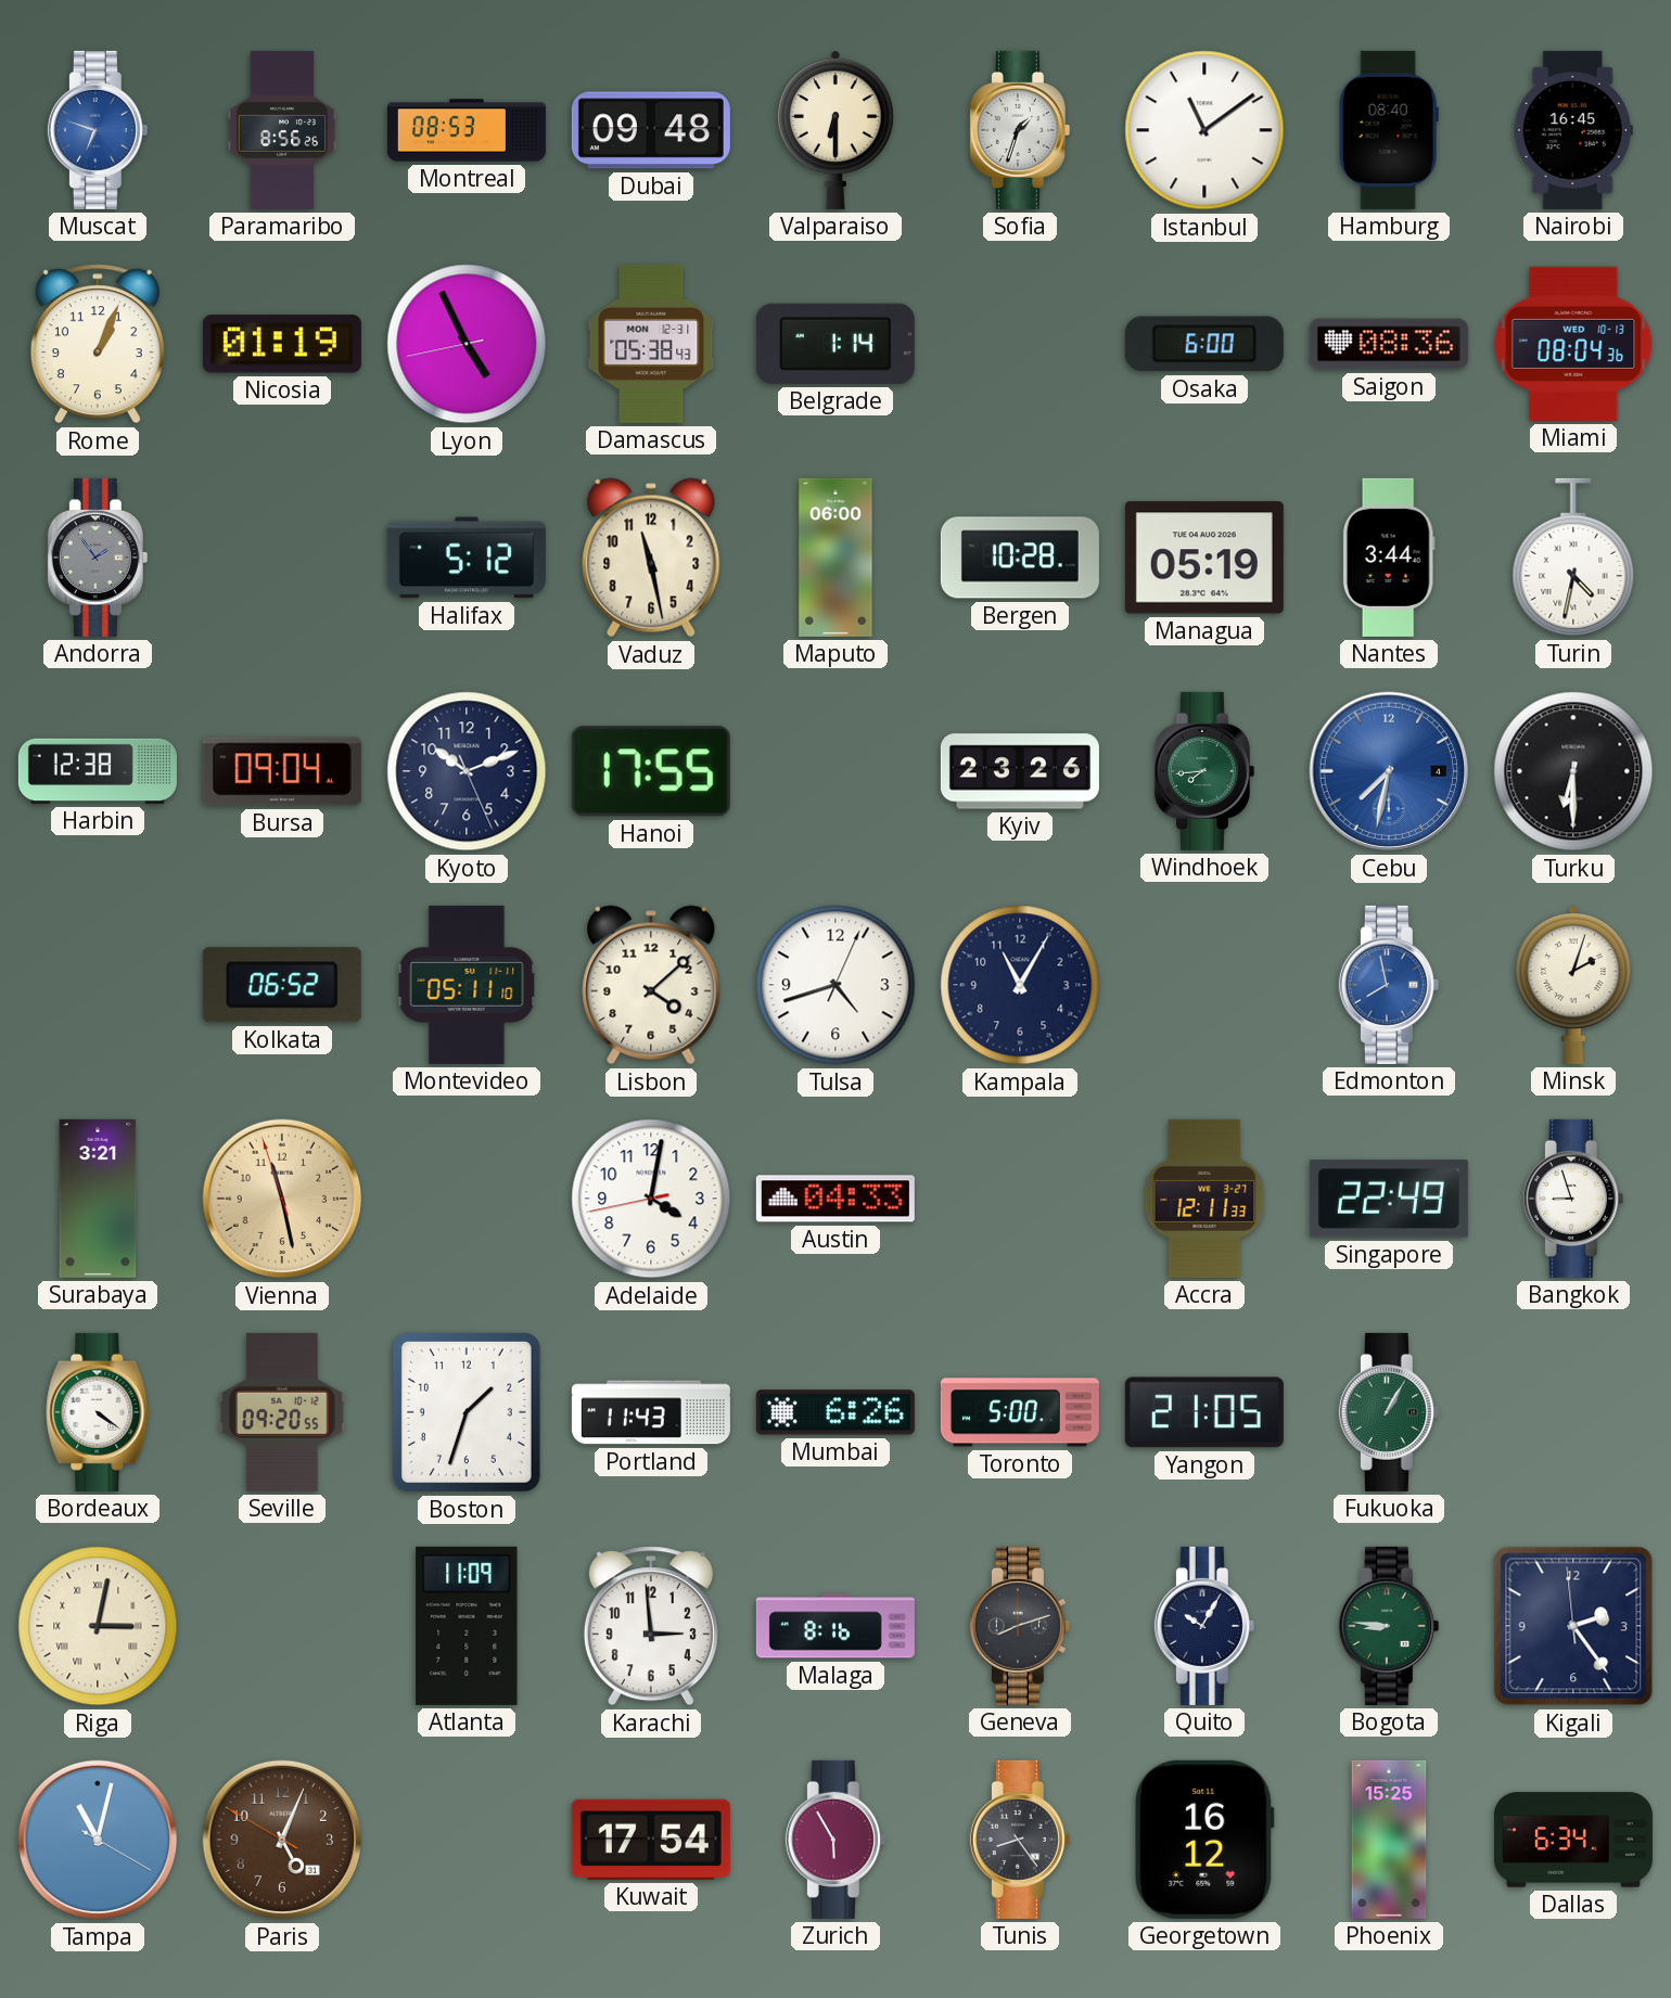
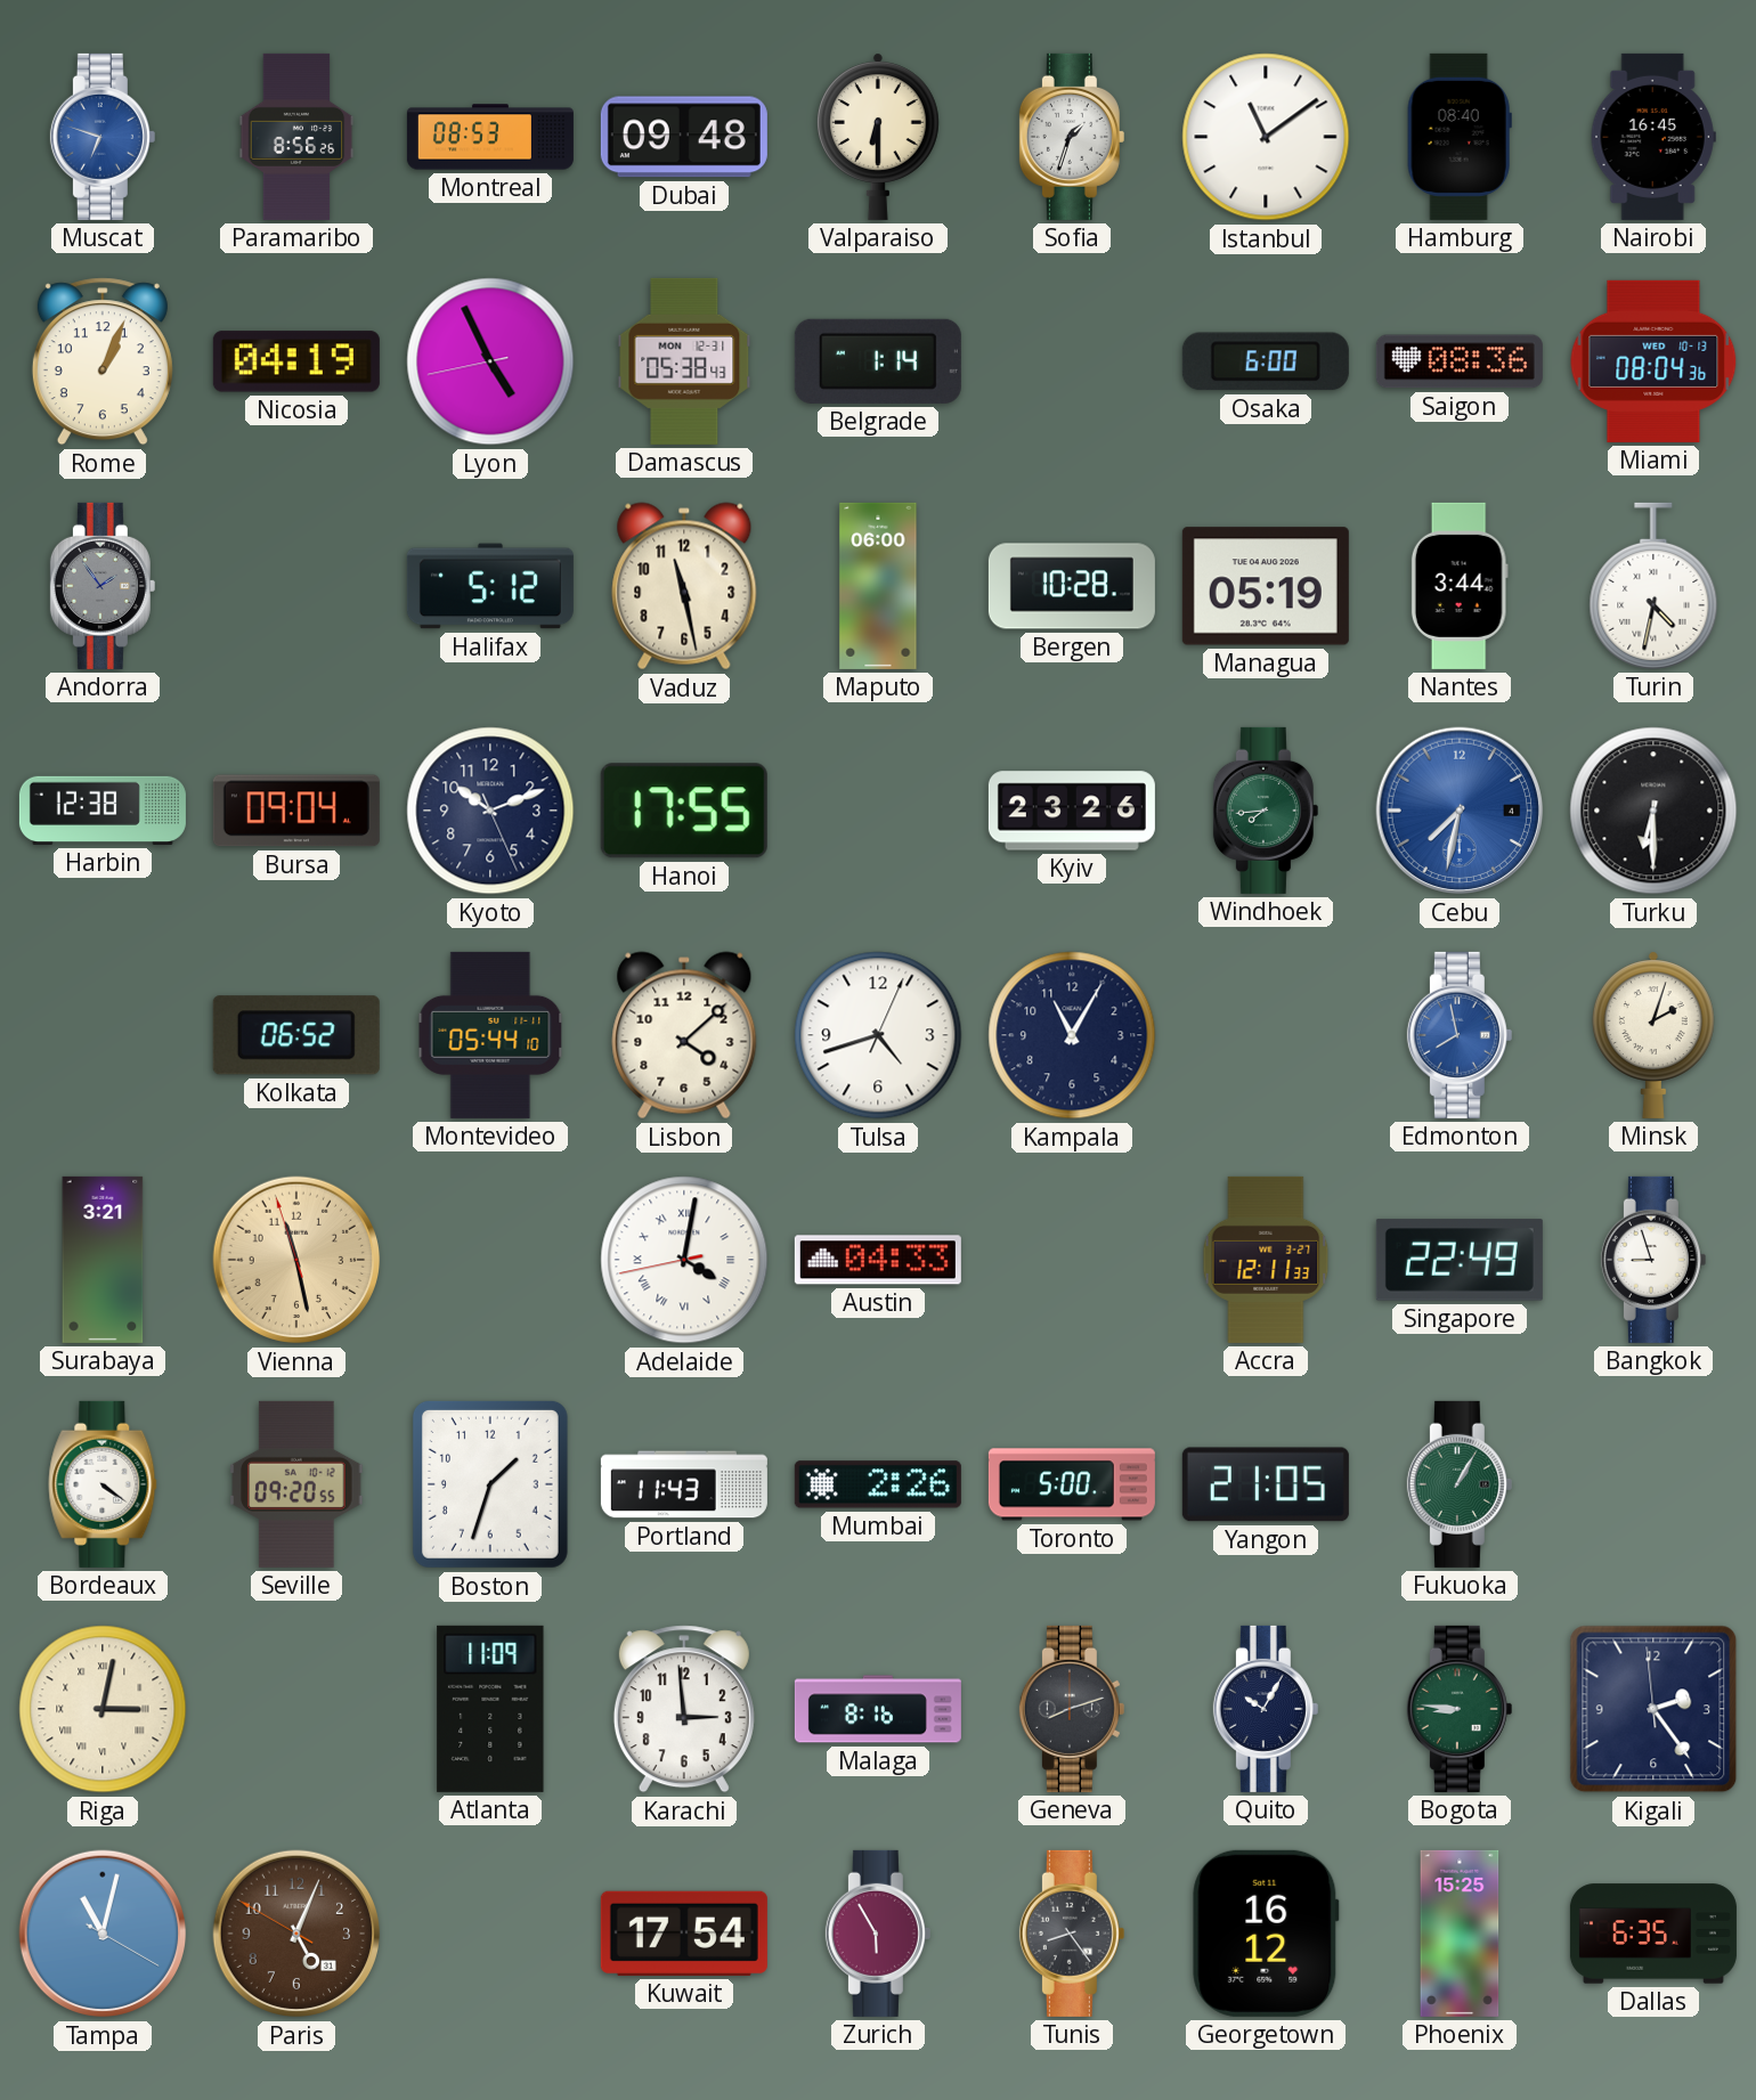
Nicosia: 01:19 -> 04:19 (296, 361)
Montevideo: 05:11 -> 05:44 (490, 1035)
Adelaide numerals: Arabic -> Roman (684, 1260)
Mumbai: 6:26 -> 2:26 (878, 1484)
Dallas: 6:34 -> 6:35 (1653, 1934)
